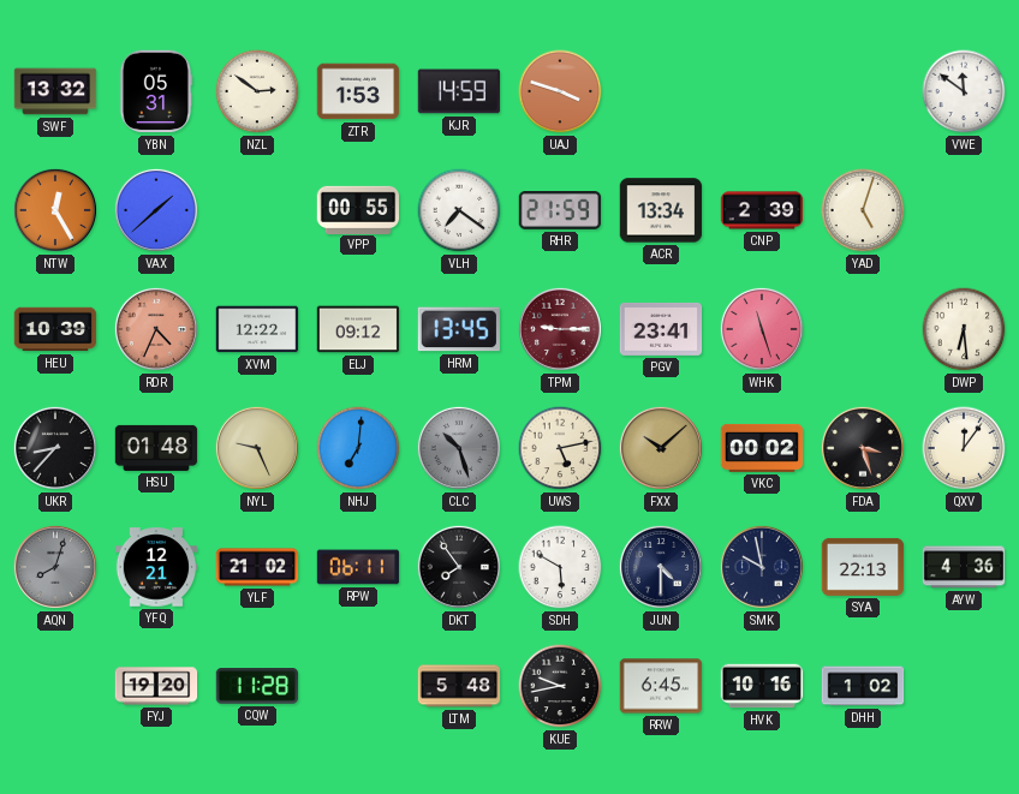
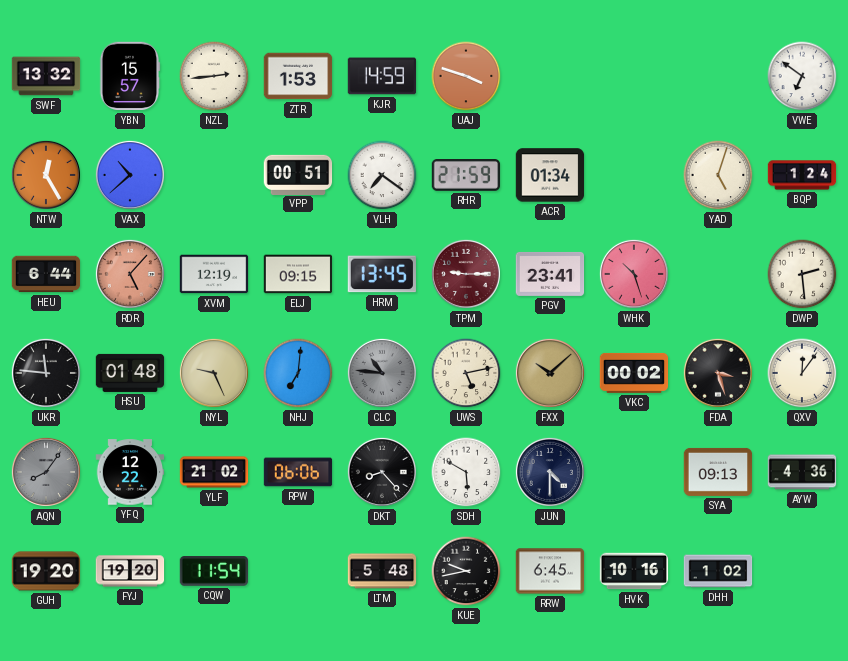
YBN: 05:31 -> 15:57 (130, 76)
NZL: 2:51 -> 2:44 (214, 76)
VWE: 11:51 -> 6:51 (802, 76)
VAX: 1:38 -> 10:38 (130, 175)
VPP: 00:55 -> 00:51 (298, 174)
ACR: 13:34 -> 01:34 (550, 175)
CNP: 2:39 -> none (762, 210)
BQP: none -> 1:24 (802, 175)
HEU: 10:39 -> 6:44 (46, 274)
RDR: 4:34 -> 5:07 (130, 274)
XVM: 12:22 -> 12:19 (214, 274)
ELJ: 09:12 -> 09:15 (298, 274)
WHK: 11:27 -> 10:27 (634, 274)
DWP: 6:29 -> 2:29 (802, 274)
UKR: 8:37 -> 11:46 (46, 373)
CLC: 10:27 -> 10:46 (382, 373)
AQN: 8:03 -> 8:06 (46, 472)
YFQ: 12:21 -> 12:22 (130, 472)
RPW: 06:11 -> 06:06 (298, 472)
DKT: 7:54 -> 8:23 (382, 472)
SMK: 9:58 -> none (762, 567)
SYA: 22:13 -> 09:13 (718, 472)
GUH: none -> 19:20 (46, 571)
CQW: 11:28 -> 11:54 (214, 571)
